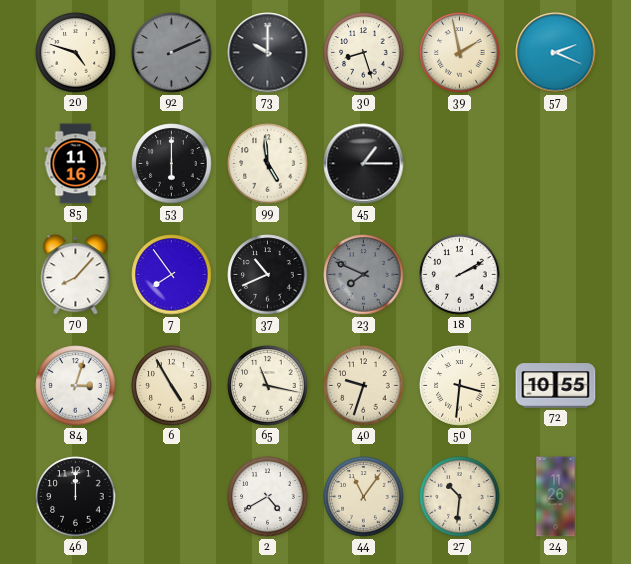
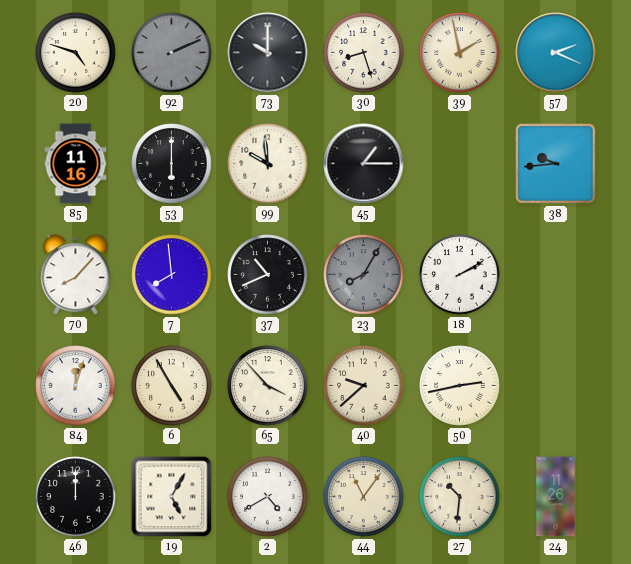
99: 4:59 -> 9:59 (268, 164)
38: none -> 9:44 (556, 164)
7: 7:54 -> 7:59 (172, 275)
23: 7:49 -> 8:05 (364, 275)
84: 3:03 -> 12:03 (76, 386)
65: 11:17 -> 3:53 (268, 386)
40: 9:33 -> 9:38 (364, 386)
50: 3:31 -> 2:43 (460, 386)
72: 10:55 -> none (556, 386)
19: none -> 5:05 (172, 497)
